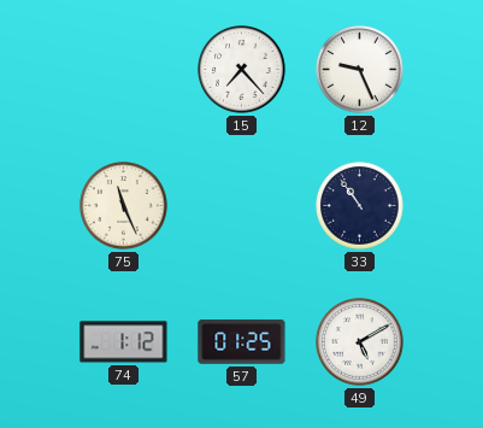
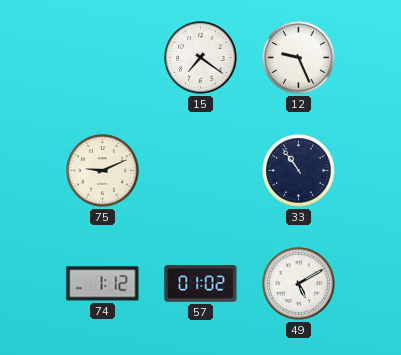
15: 7:23 -> 7:21 (201, 58)
75: 11:26 -> 9:11 (103, 171)
57: 01:25 -> 01:02 (201, 284)
